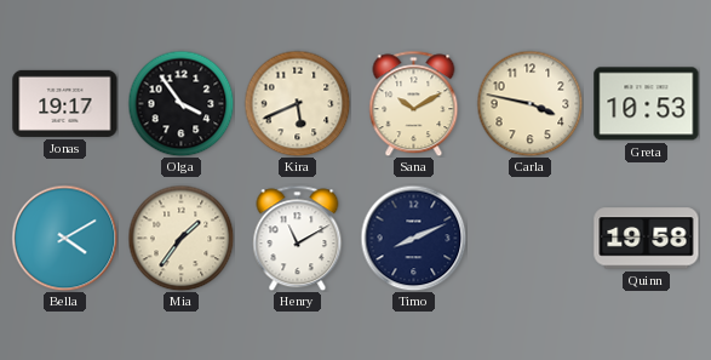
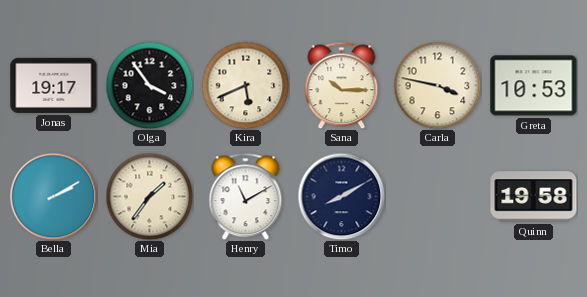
Sana: 10:10 -> 10:15 (342, 85)
Bella: 4:10 -> 2:10 (53, 196)
Timo: 8:11 -> 8:10 (341, 196)
